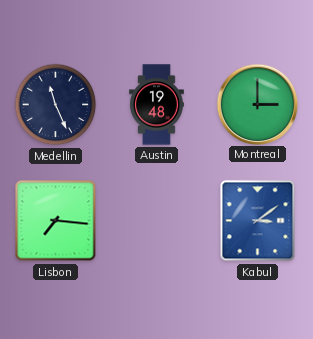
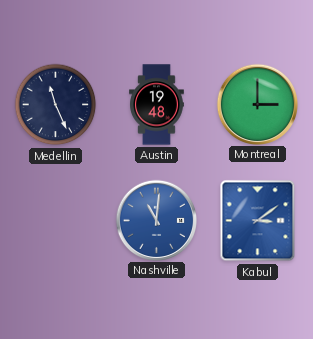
Lisbon: 7:16 -> none (56, 221)
Nashville: none -> 11:01 (156, 220)
